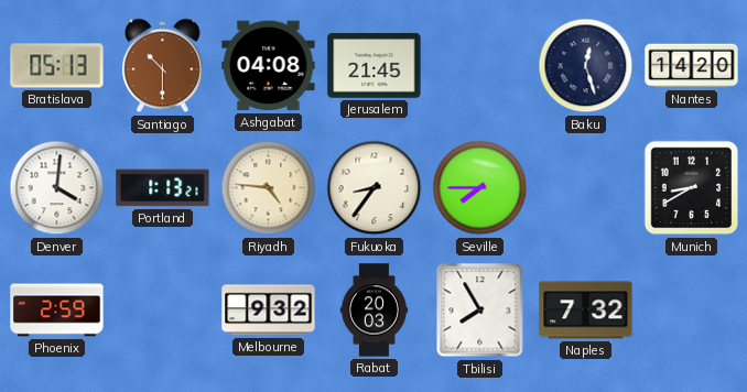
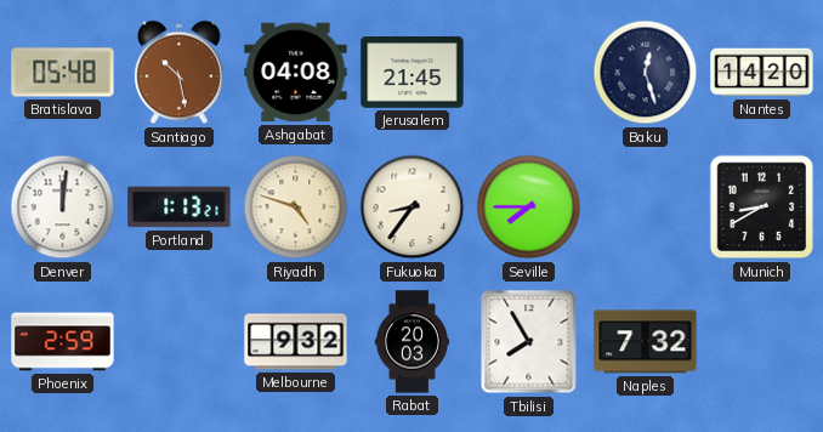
Bratislava: 05:13 -> 05:48 (63, 73)
Santiago: 10:30 -> 10:28 (180, 73)
Denver: 4:01 -> 12:01 (63, 208)
Riyadh: 4:46 -> 4:48 (296, 208)
